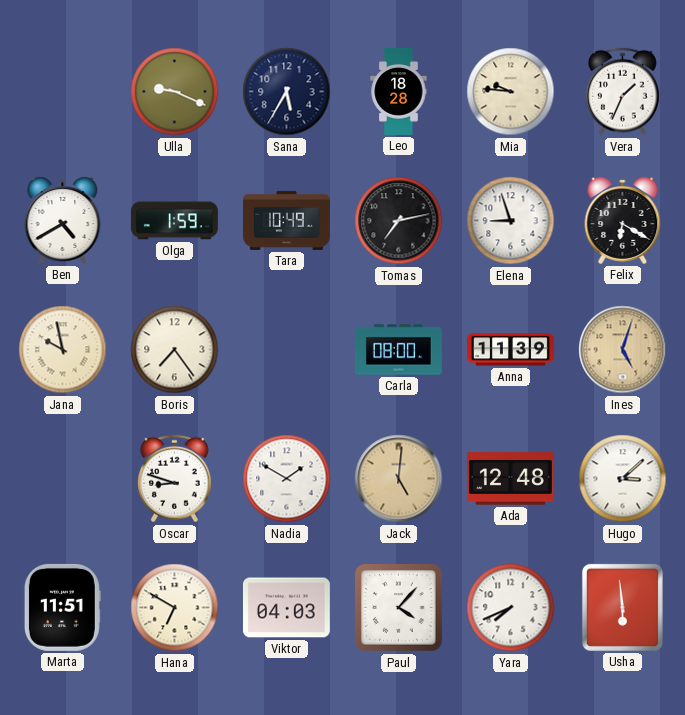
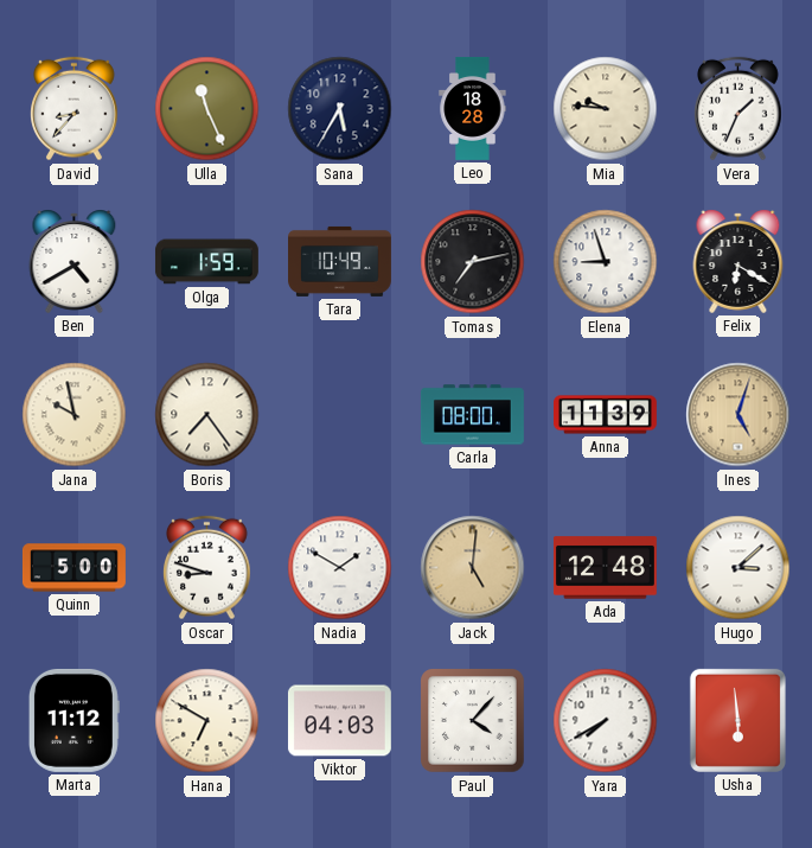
David: none -> 8:37 (75, 109)
Ulla: 9:19 -> 11:26 (207, 109)
Quinn: none -> 5:00 (73, 568)
Marta: 11:51 -> 11:12 (73, 720)
Yara: 7:41 -> 7:40 (606, 721)
